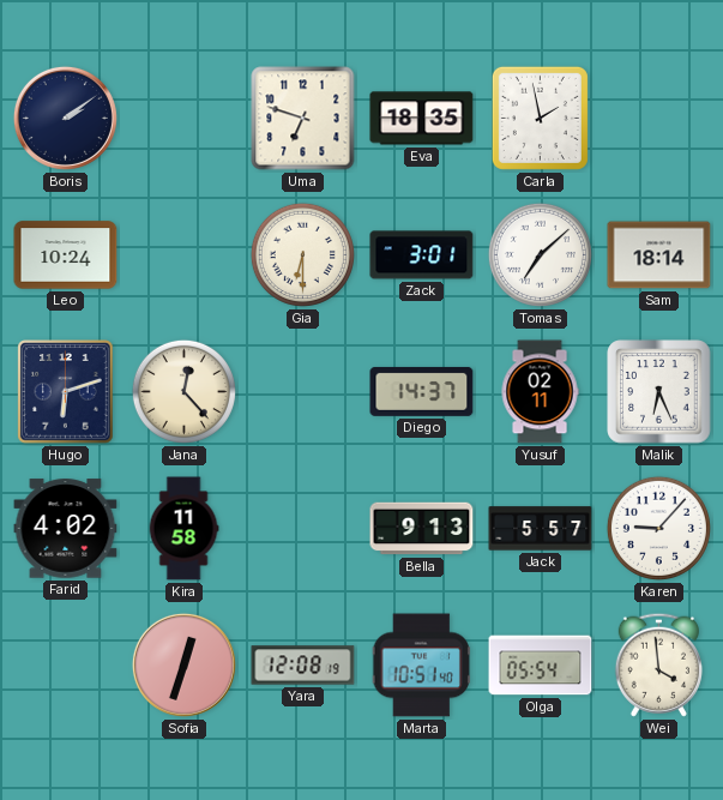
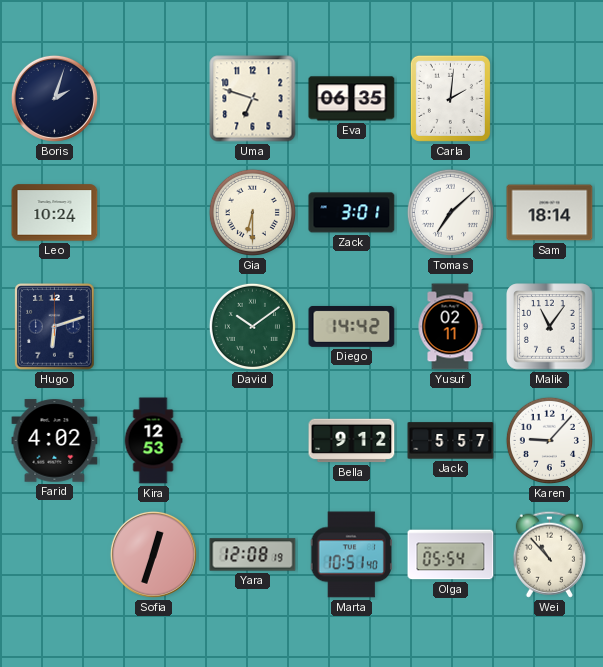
Boris: 2:09 -> 2:03 (54, 98)
Eva: 18:35 -> 06:35 (352, 99)
Carla: 1:58 -> 2:01 (450, 98)
Jana: 12:23 -> none (183, 391)
David: none -> 10:09 (252, 326)
Diego: 14:37 -> 14:42 (352, 326)
Malik: 6:26 -> 11:06 (550, 327)
Kira: 11:58 -> 12:53 (153, 441)
Bella: 9:13 -> 9:12 (352, 441)
Wei: 3:59 -> 10:53 (549, 554)
